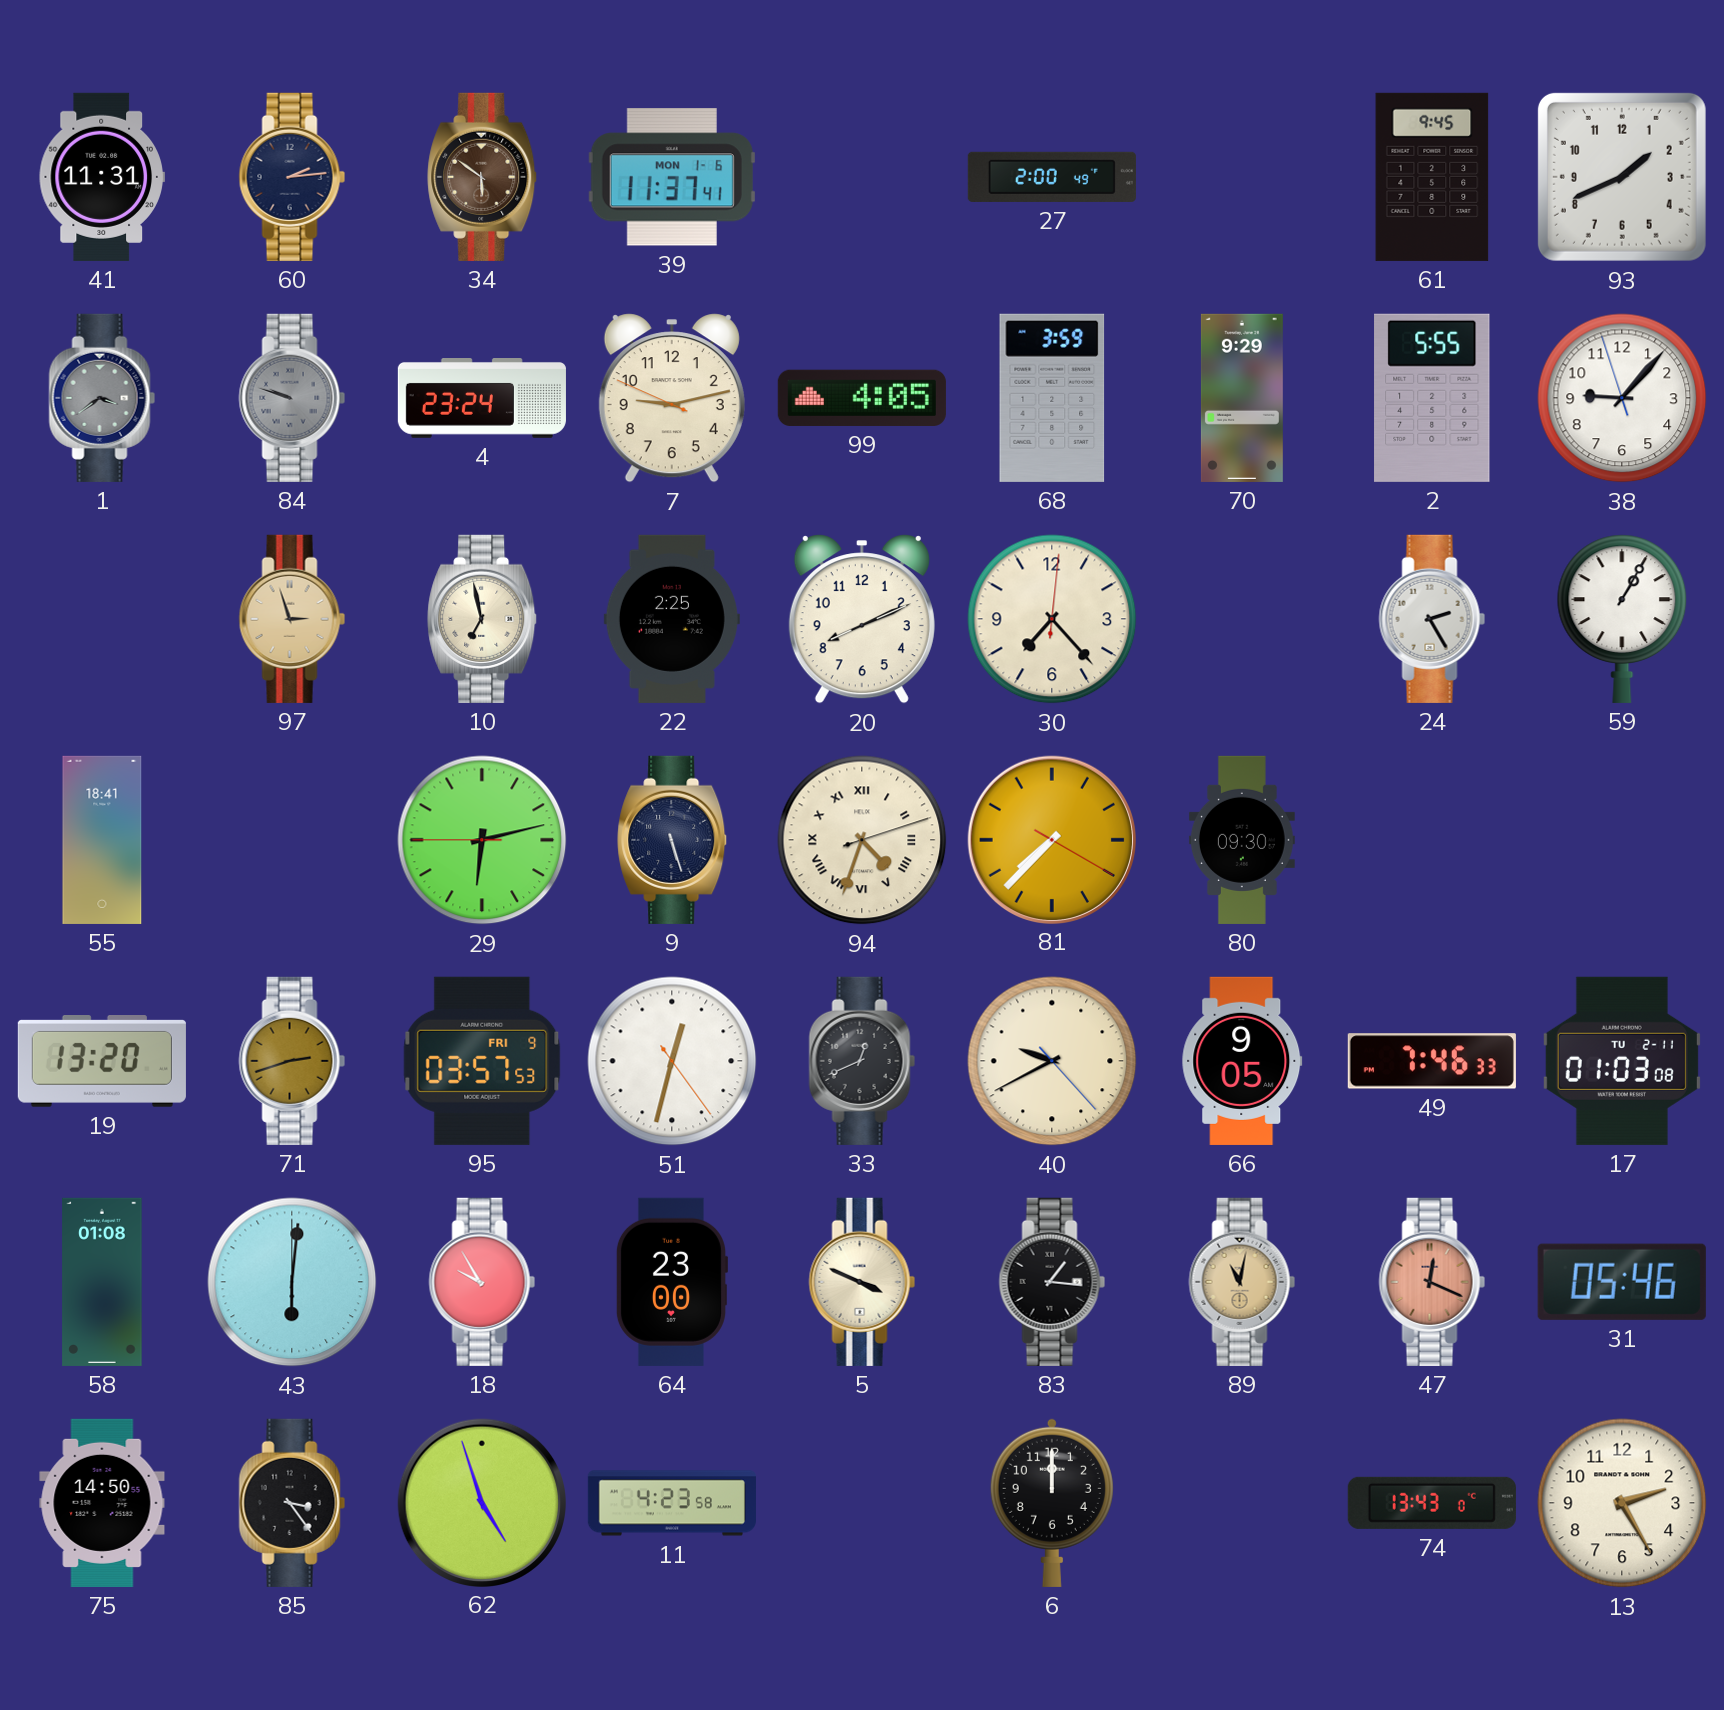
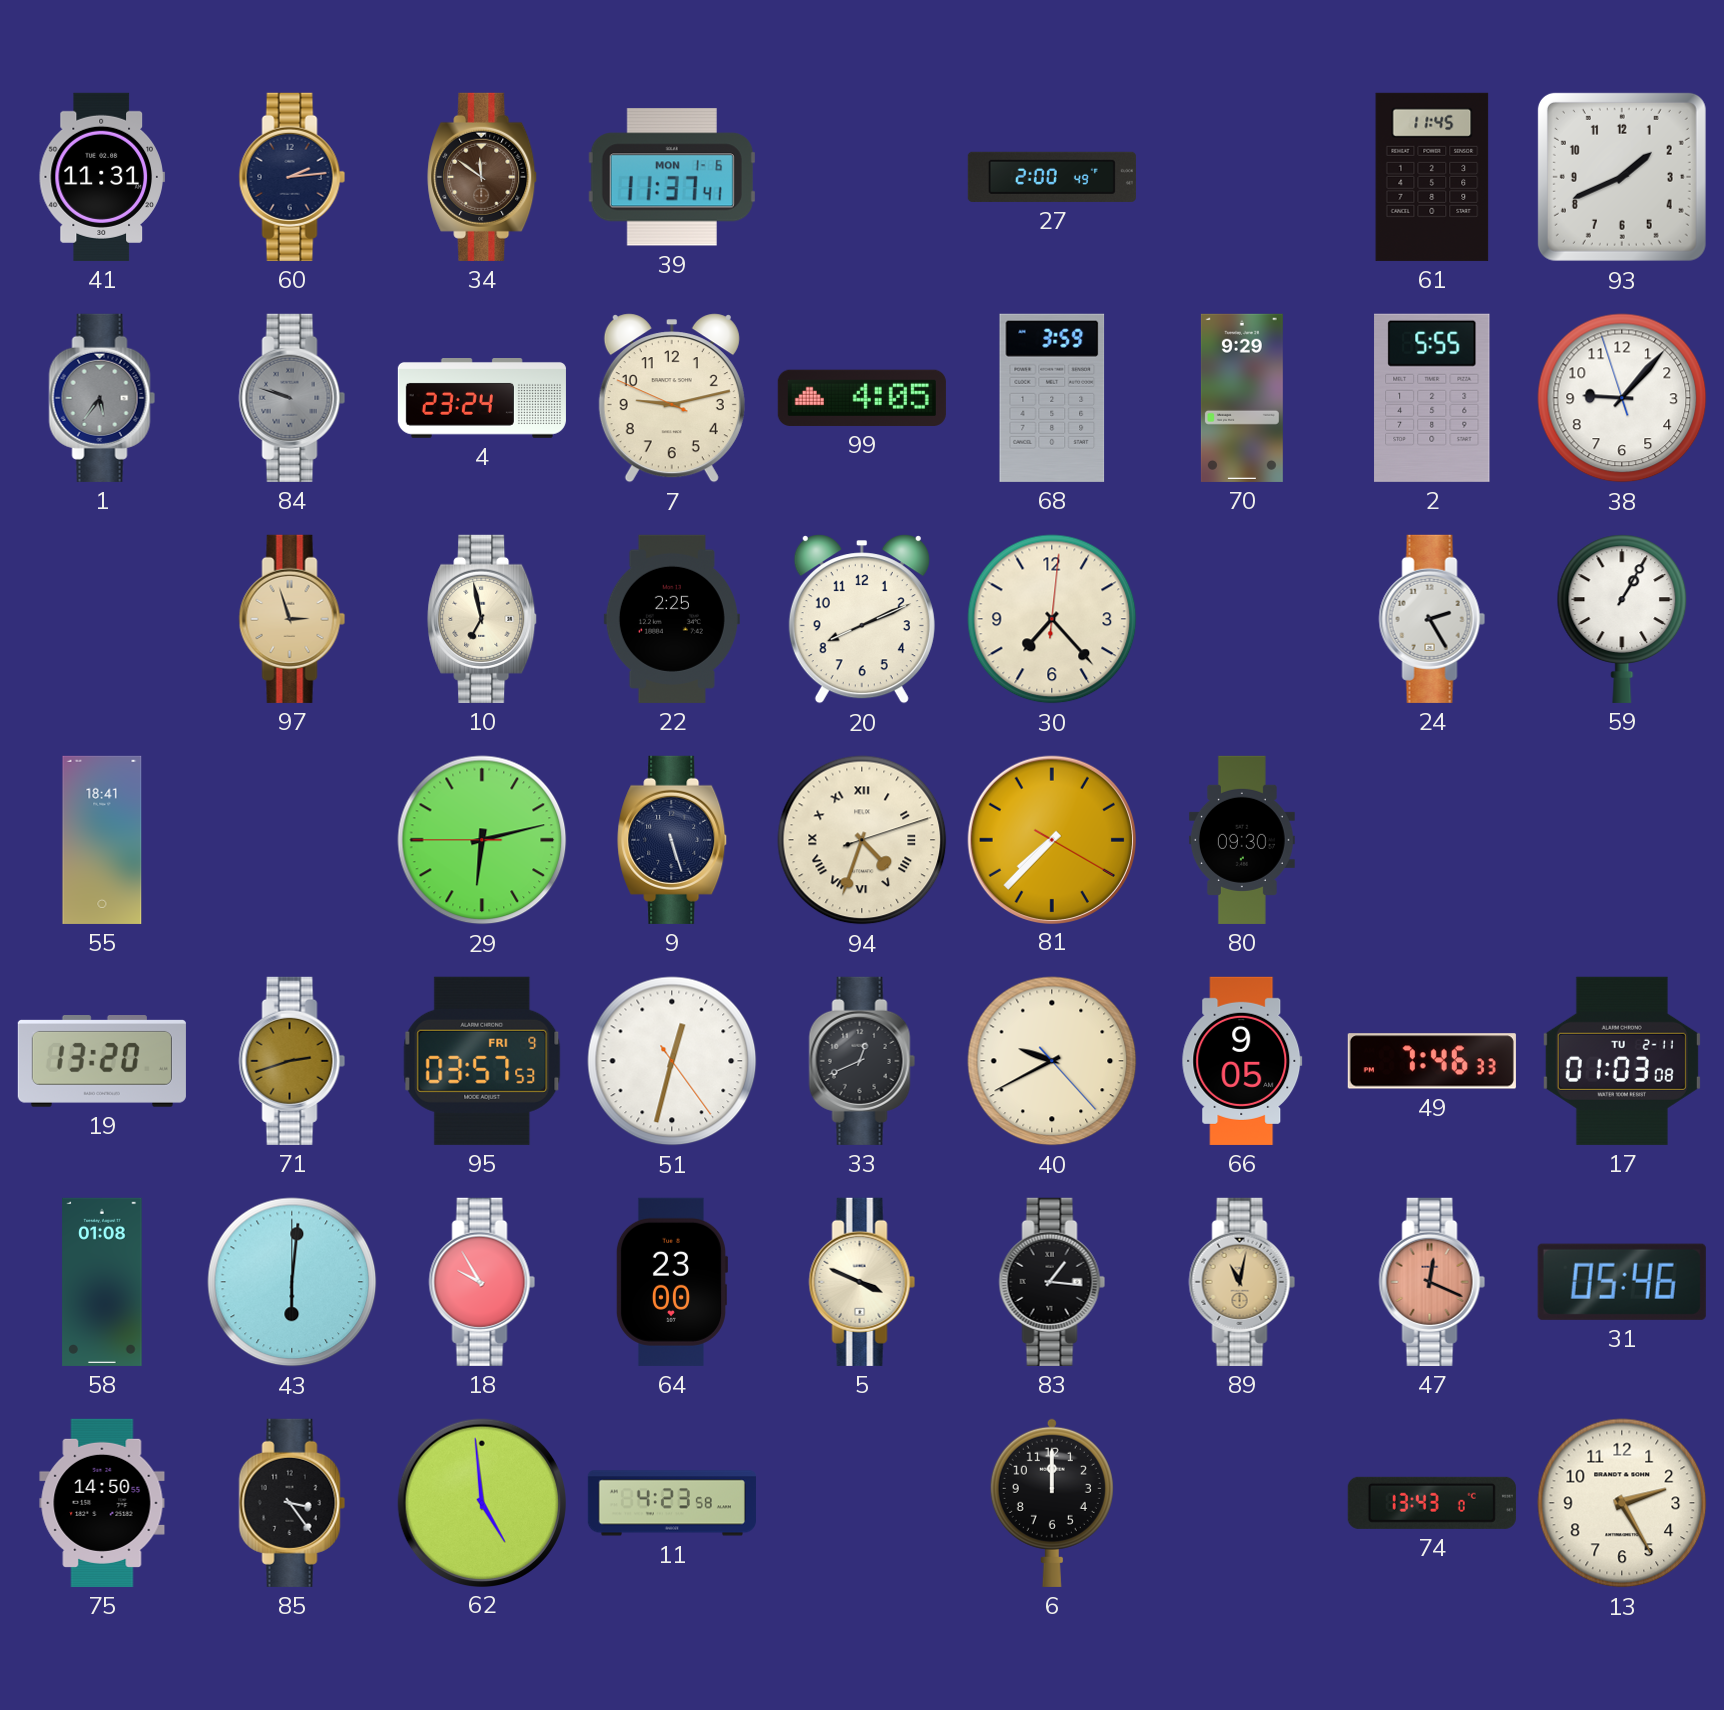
34: 5:51 -> 11:51 (483, 177)
61: 9:45 -> 11:45 (1432, 177)
1: 3:39 -> 5:36 (102, 398)
62: 4:57 -> 4:59 (481, 1502)
